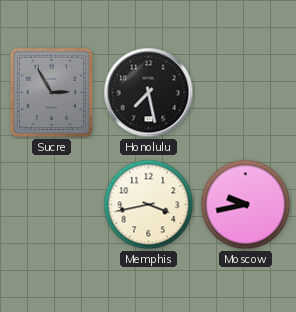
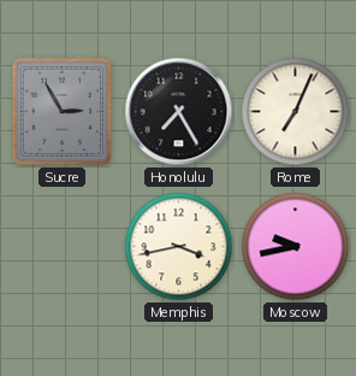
Honolulu: 7:28 -> 7:25 (179, 112)
Rome: none -> 7:04 (296, 112)
